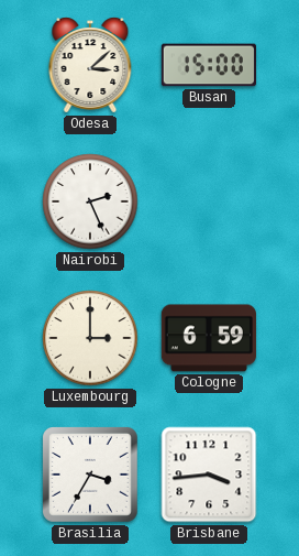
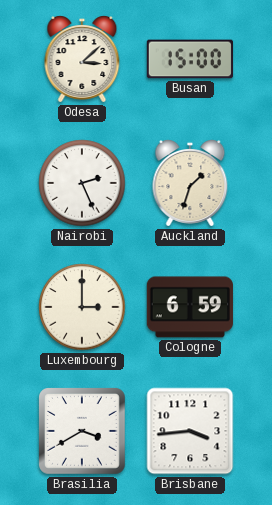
Auckland: none -> 1:33 (190, 183)
Brasilia: 3:35 -> 3:40 (83, 432)
